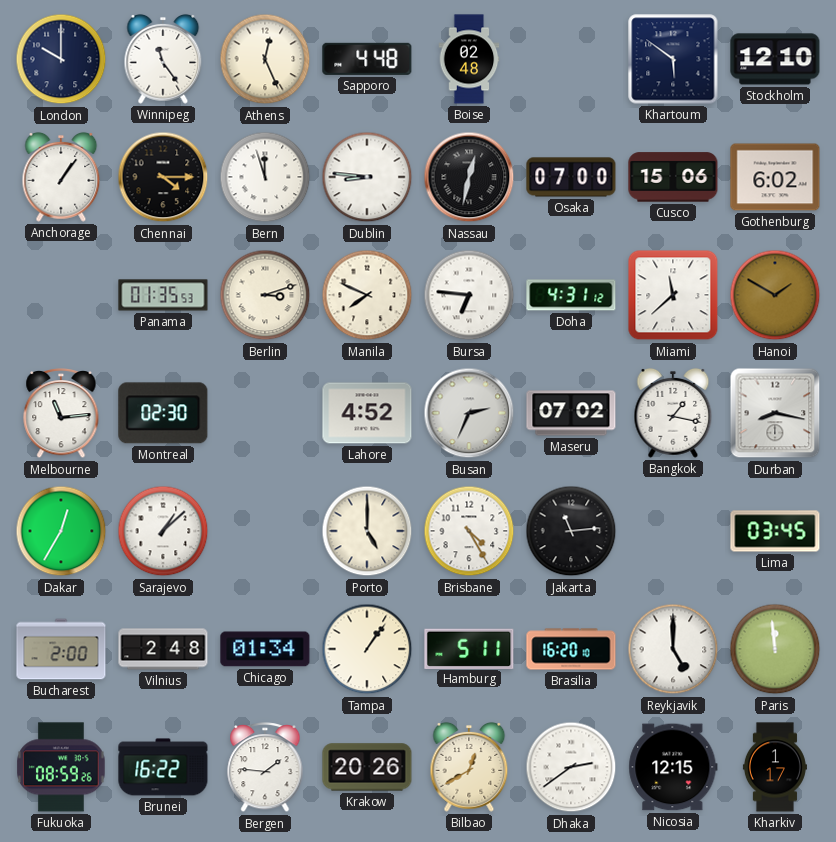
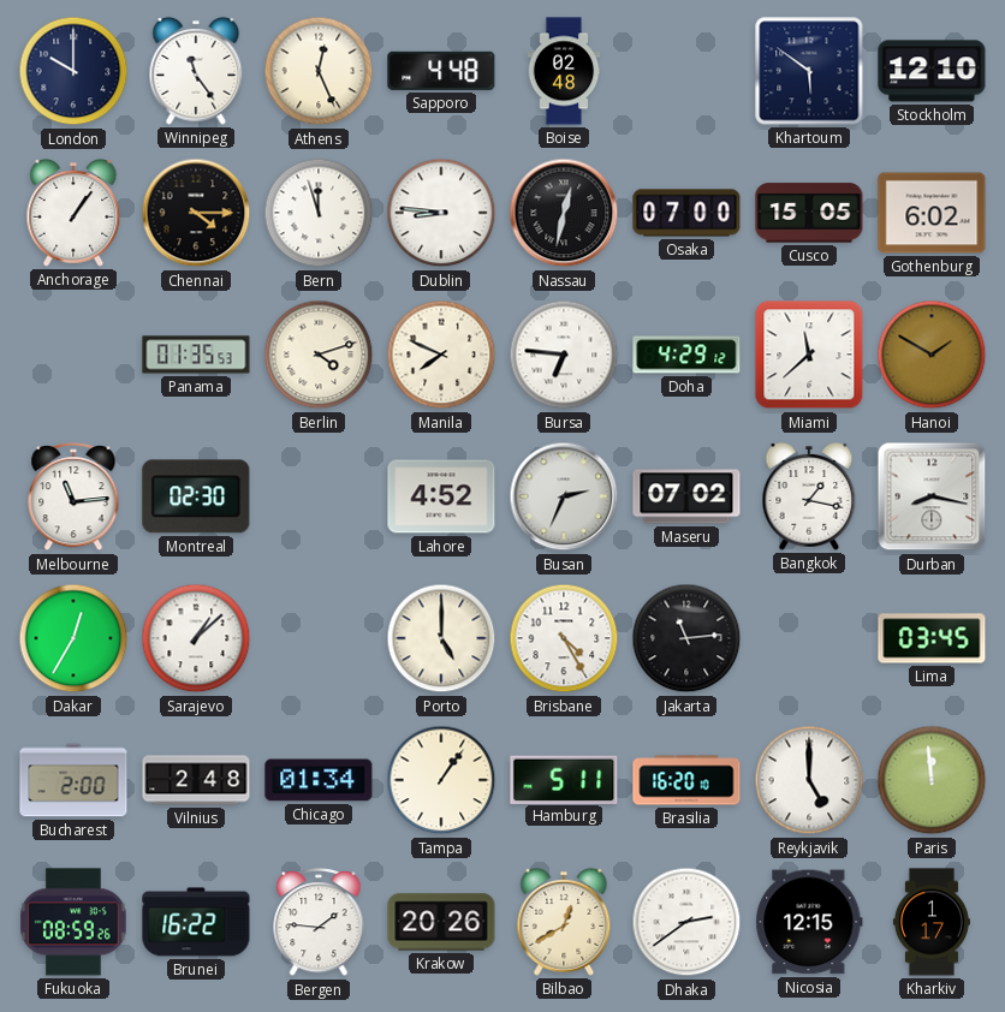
Cusco: 15:06 -> 15:05 (809, 213)
Berlin: 3:12 -> 4:12 (319, 355)
Doha: 4:31 -> 4:29 (686, 355)
